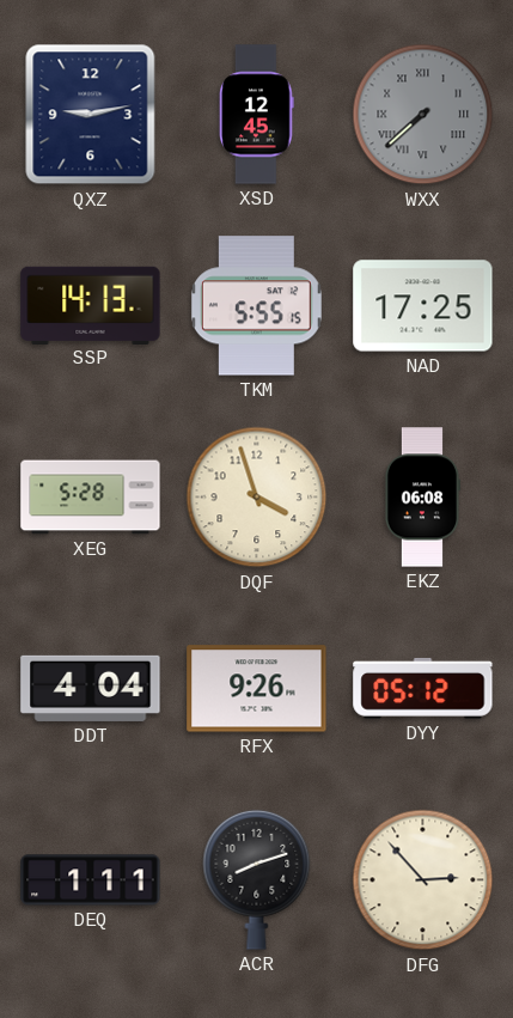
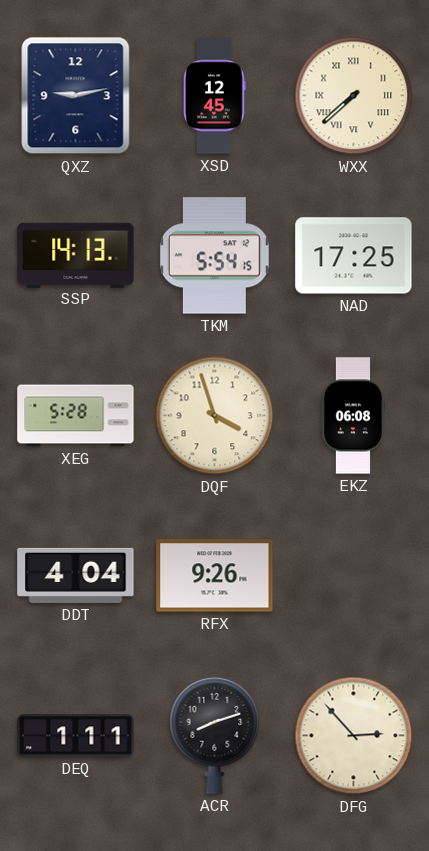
WXX dial: grey -> cream (354, 96)
TKM: 5:55 -> 5:54 (214, 256)
DYY: 05:12 -> none (423, 689)
